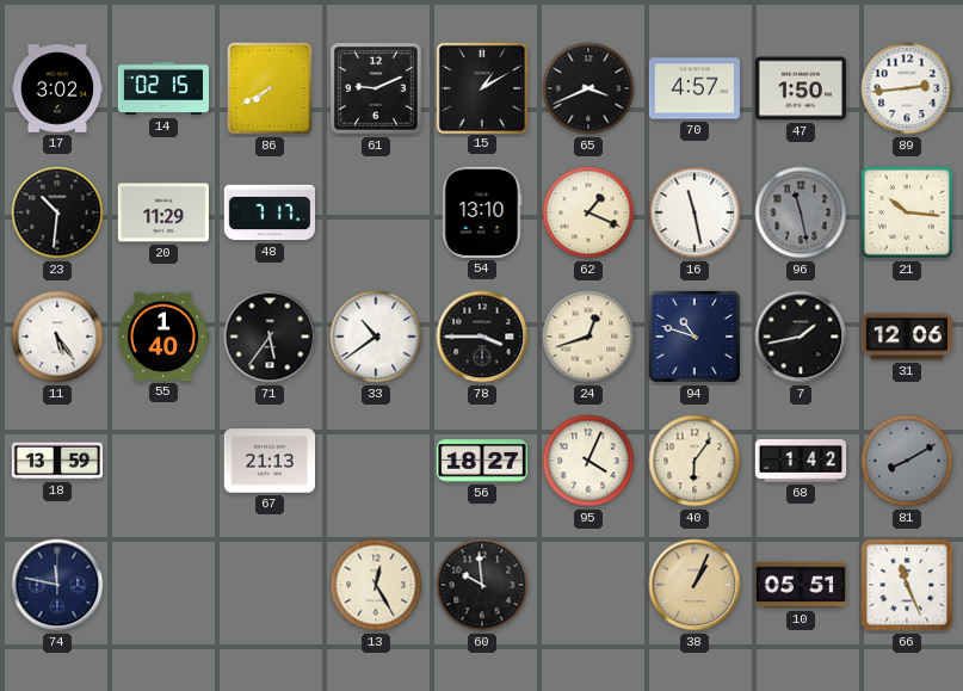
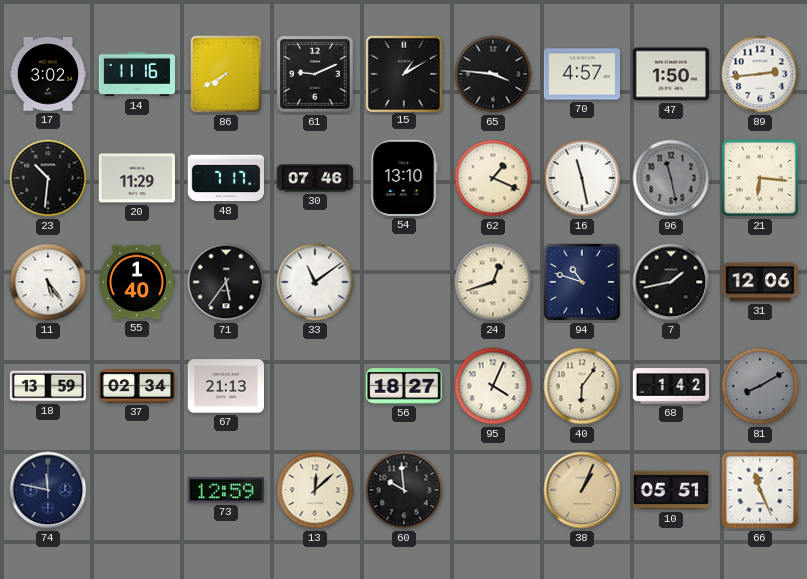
14: 02:15 -> 11:16 (136, 74)
65: 3:41 -> 3:46 (493, 74)
30: none -> 07:46 (315, 178)
21: 10:16 -> 6:16 (760, 178)
33: 10:39 -> 11:09 (315, 282)
78: 3:45 -> none (482, 337)
37: none -> 02:34 (137, 386)
73: none -> 12:59 (225, 490)
13: 12:25 -> 12:08 (315, 490)
